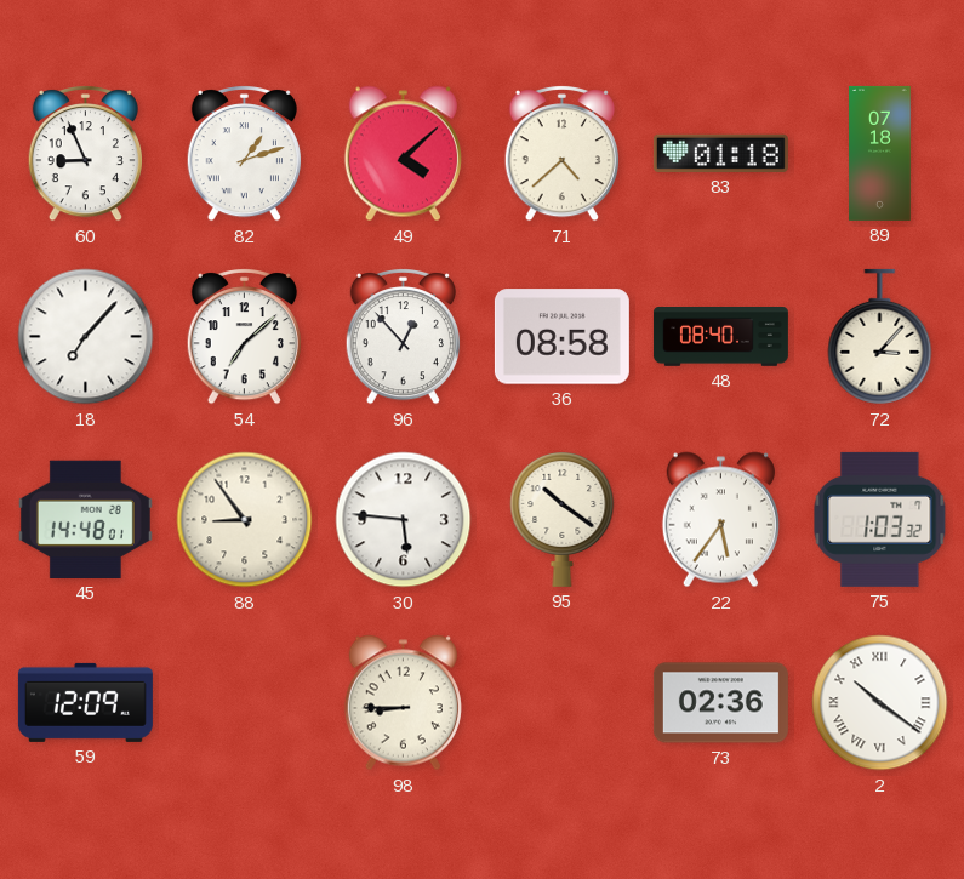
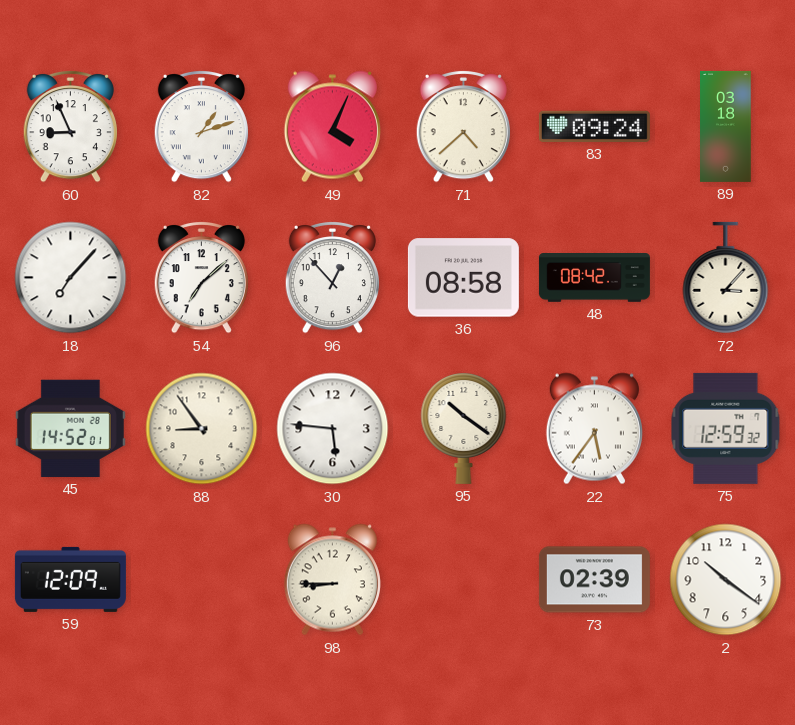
49: 4:08 -> 4:04 (332, 127)
83: 01:18 -> 09:24 (594, 126)
89: 07:18 -> 03:18 (726, 126)
48: 08:40 -> 08:42 (594, 278)
45: 14:48 -> 14:52 (70, 428)
75: 1:03 -> 12:59 (726, 428)
73: 02:36 -> 02:39 (594, 580)
2 numerals: Roman -> Arabic (726, 580)
